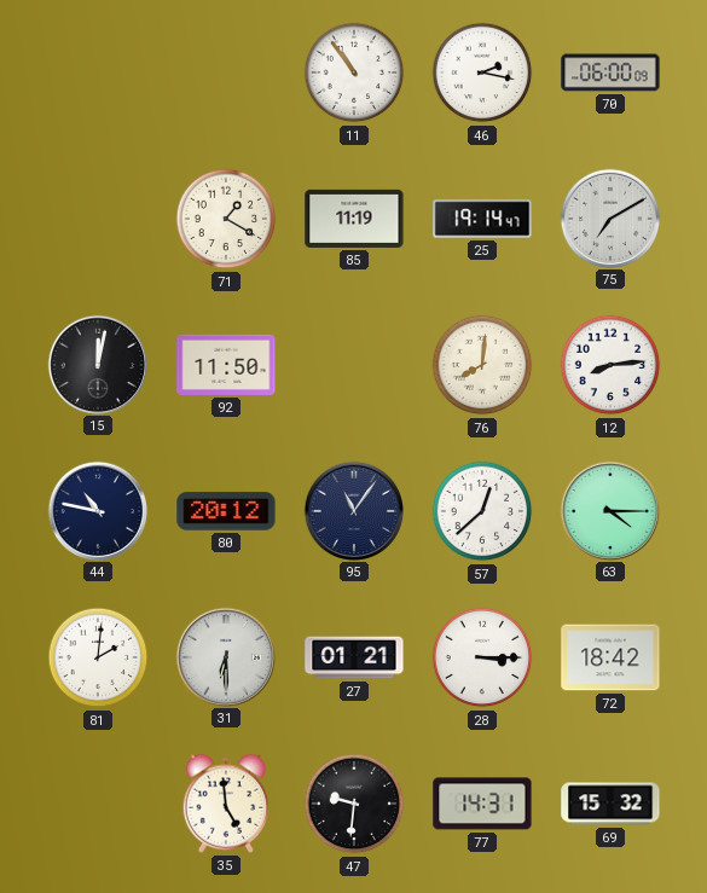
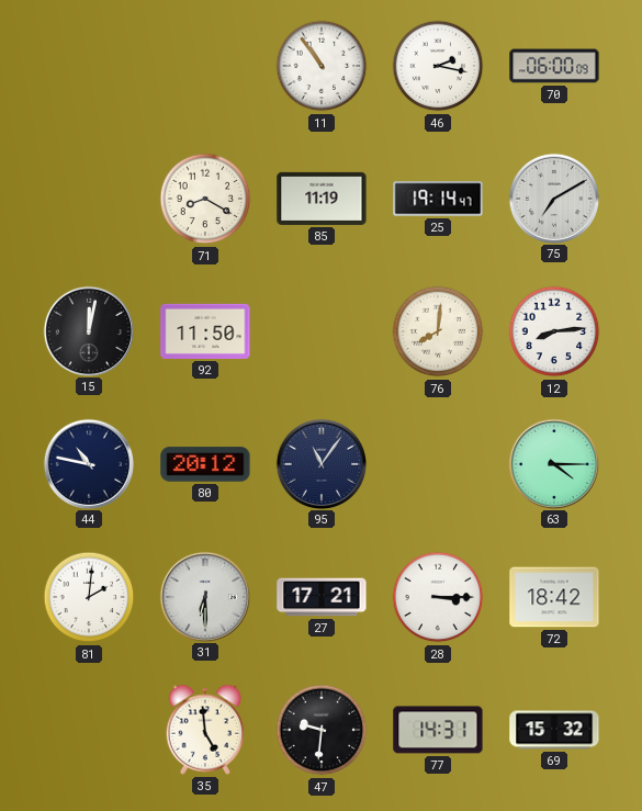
71: 1:20 -> 8:20 (205, 199)
57: 12:38 -> none (482, 511)
27: 01:21 -> 17:21 (322, 597)
